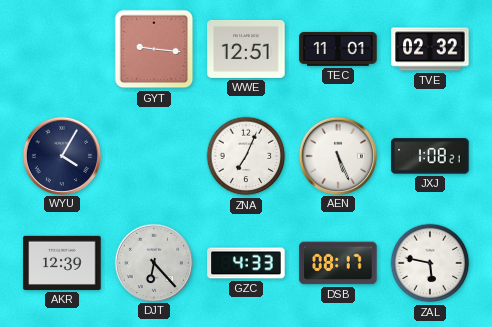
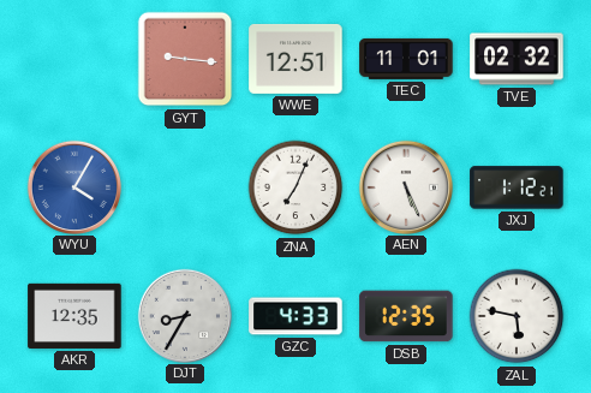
WYU dial: navy -> blue (73, 186)
JXJ: 1:08 -> 1:12 (517, 187)
AKR: 12:39 -> 12:35 (74, 316)
DJT: 6:23 -> 8:35 (184, 315)
DSB: 08:17 -> 12:35 (406, 316)
